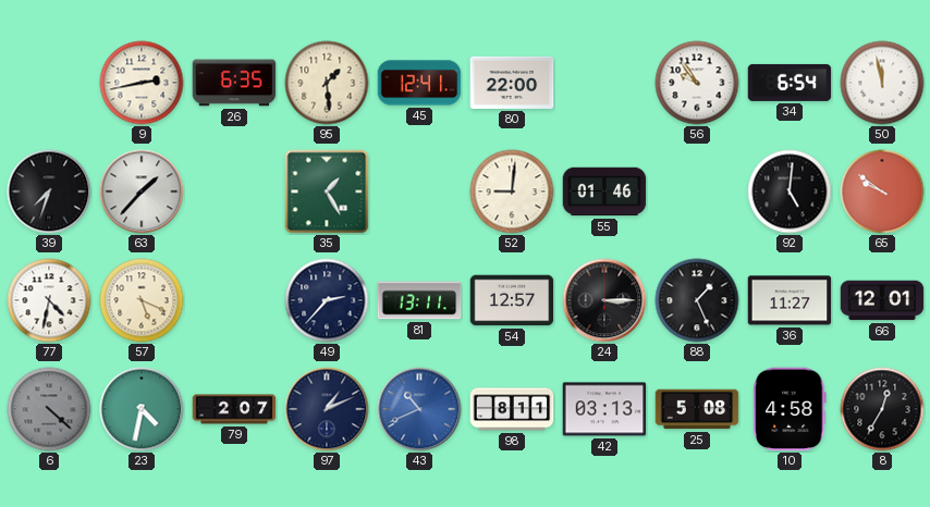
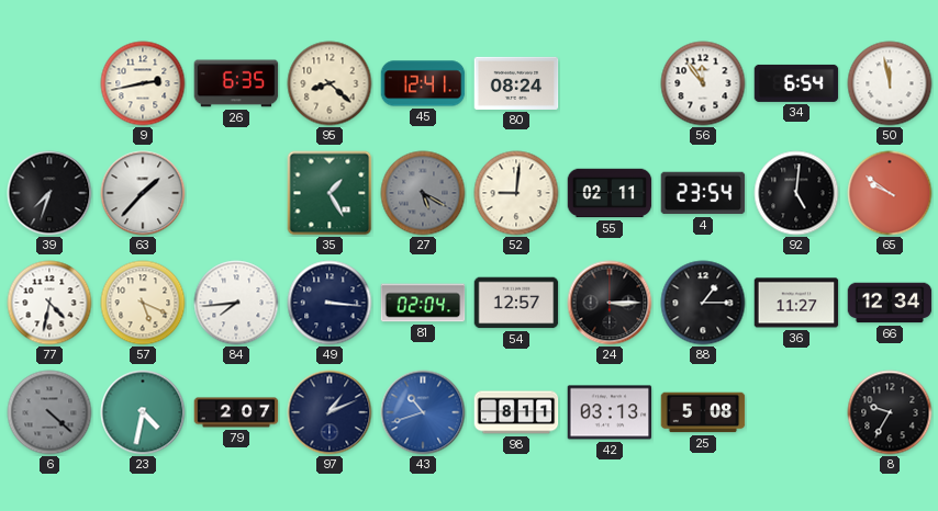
95: 1:29 -> 8:22 (330, 83)
80: 22:00 -> 08:24 (516, 83)
56: 9:54 -> 11:54 (703, 83)
27: none -> 5:20 (423, 193)
55: 01:46 -> 02:11 (610, 193)
4: none -> 23:54 (703, 193)
84: none -> 7:44 (236, 303)
49: 2:37 -> 3:16 (330, 303)
81: 13:11 -> 02:04 (423, 303)
88: 1:26 -> 1:15 (703, 303)
66: 12:01 -> 12:34 (890, 303)
43: 10:41 -> 10:42 (423, 412)
10: 4:58 -> none (790, 409)
8: 12:35 -> 9:35 (890, 412)
